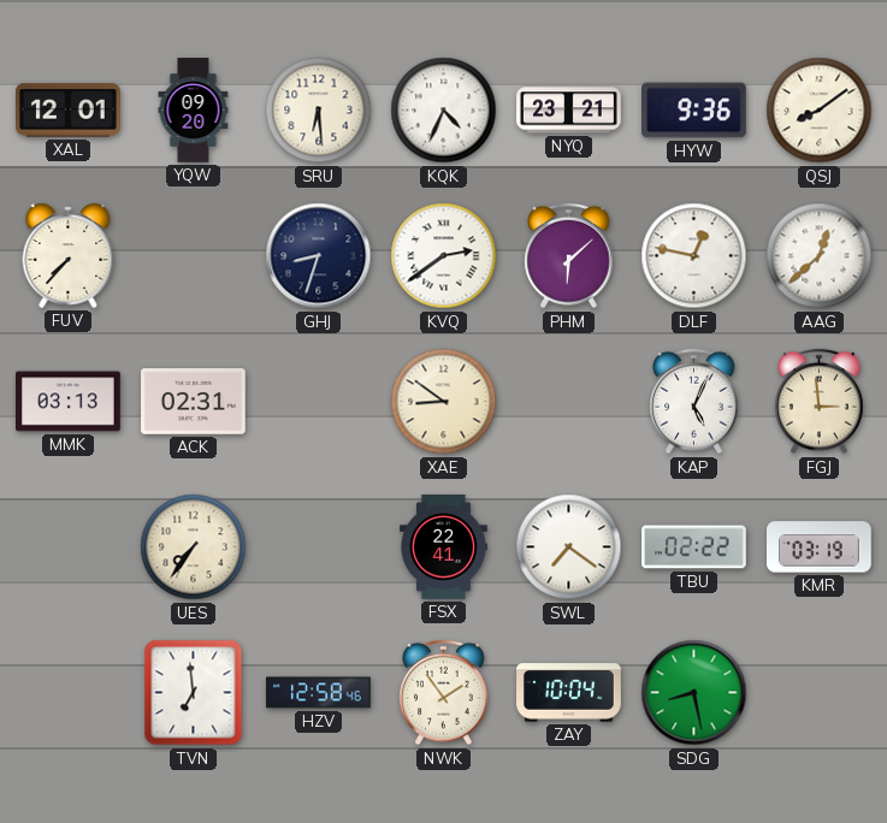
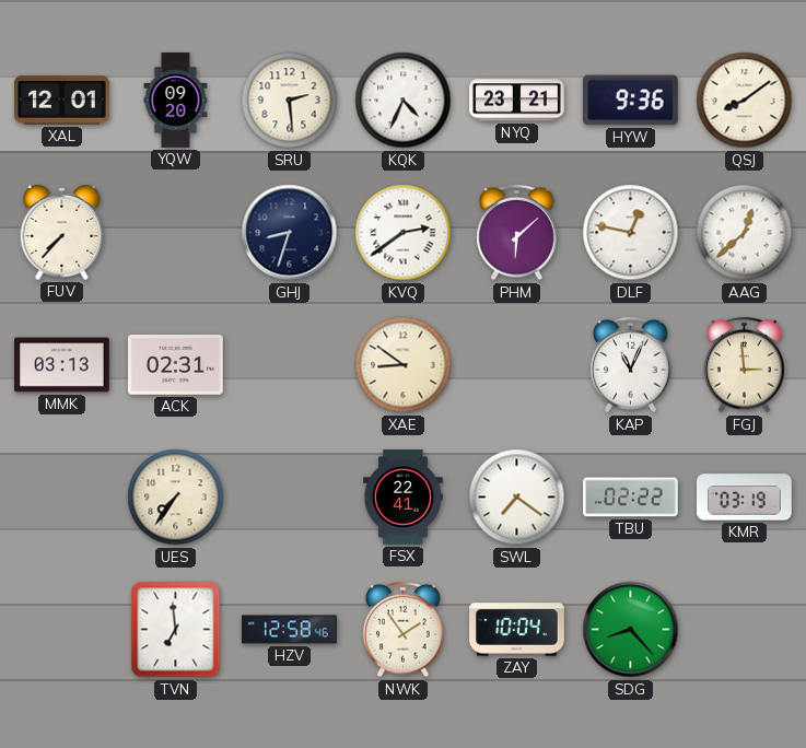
SRU: 6:29 -> 2:29 (290, 101)
KAP: 5:04 -> 11:04 (631, 365)
SDG: 8:28 -> 8:23 (631, 630)
